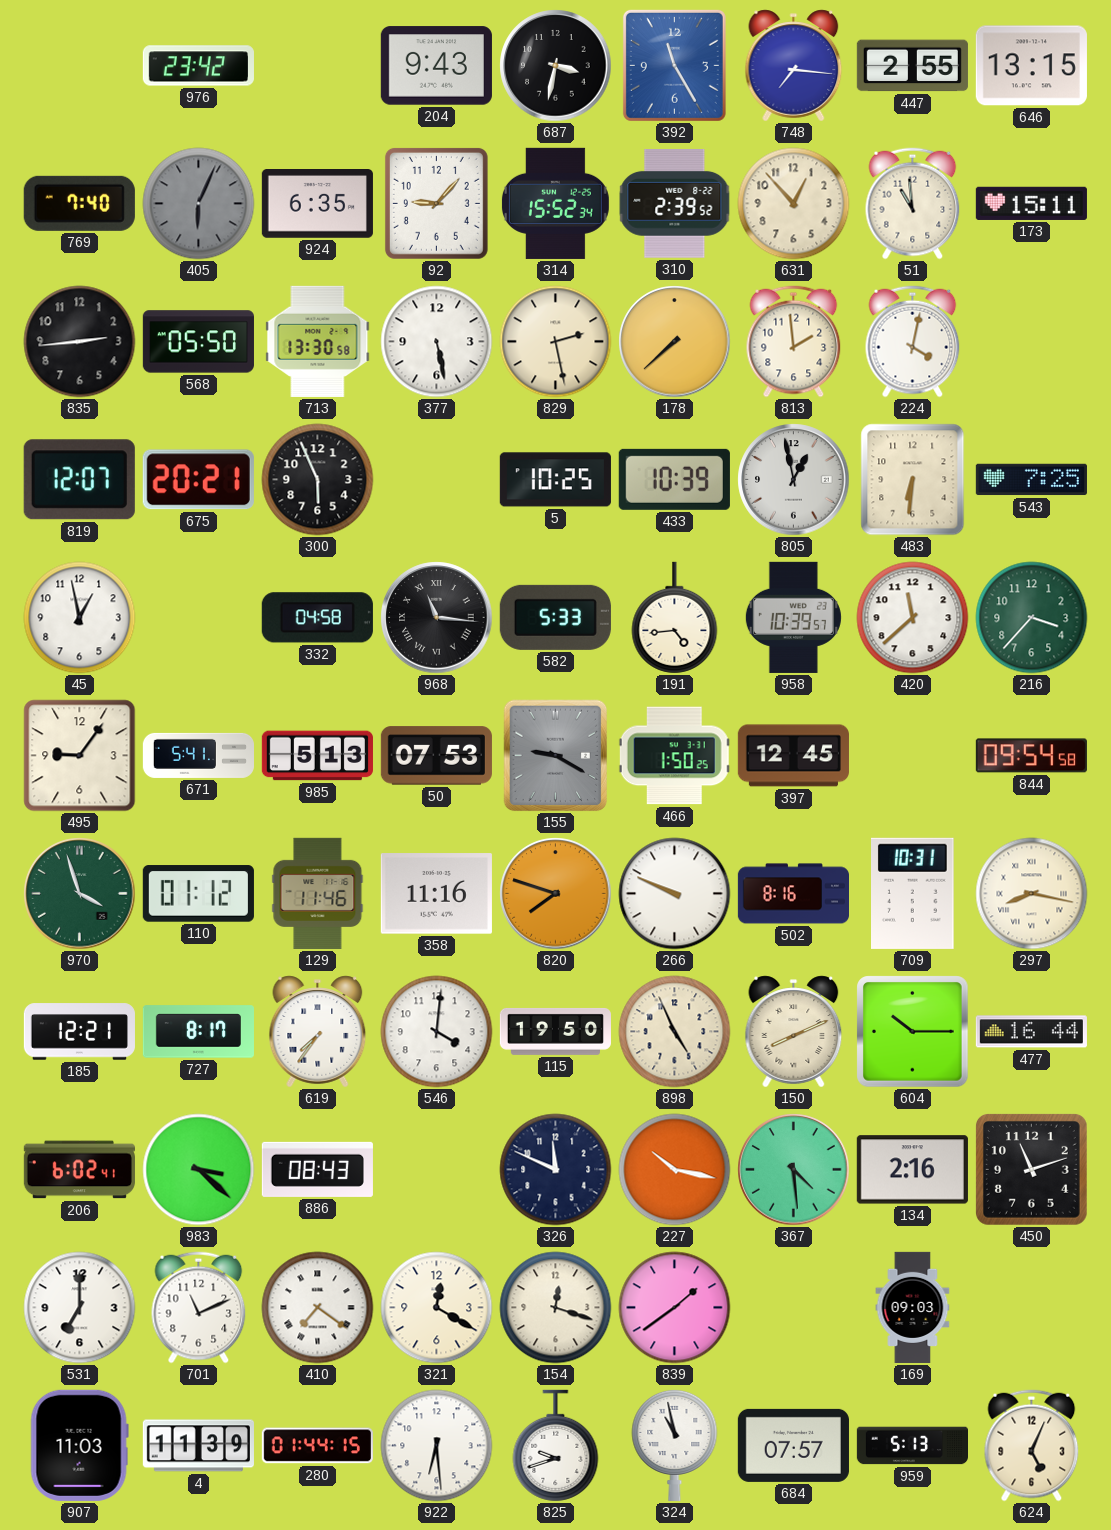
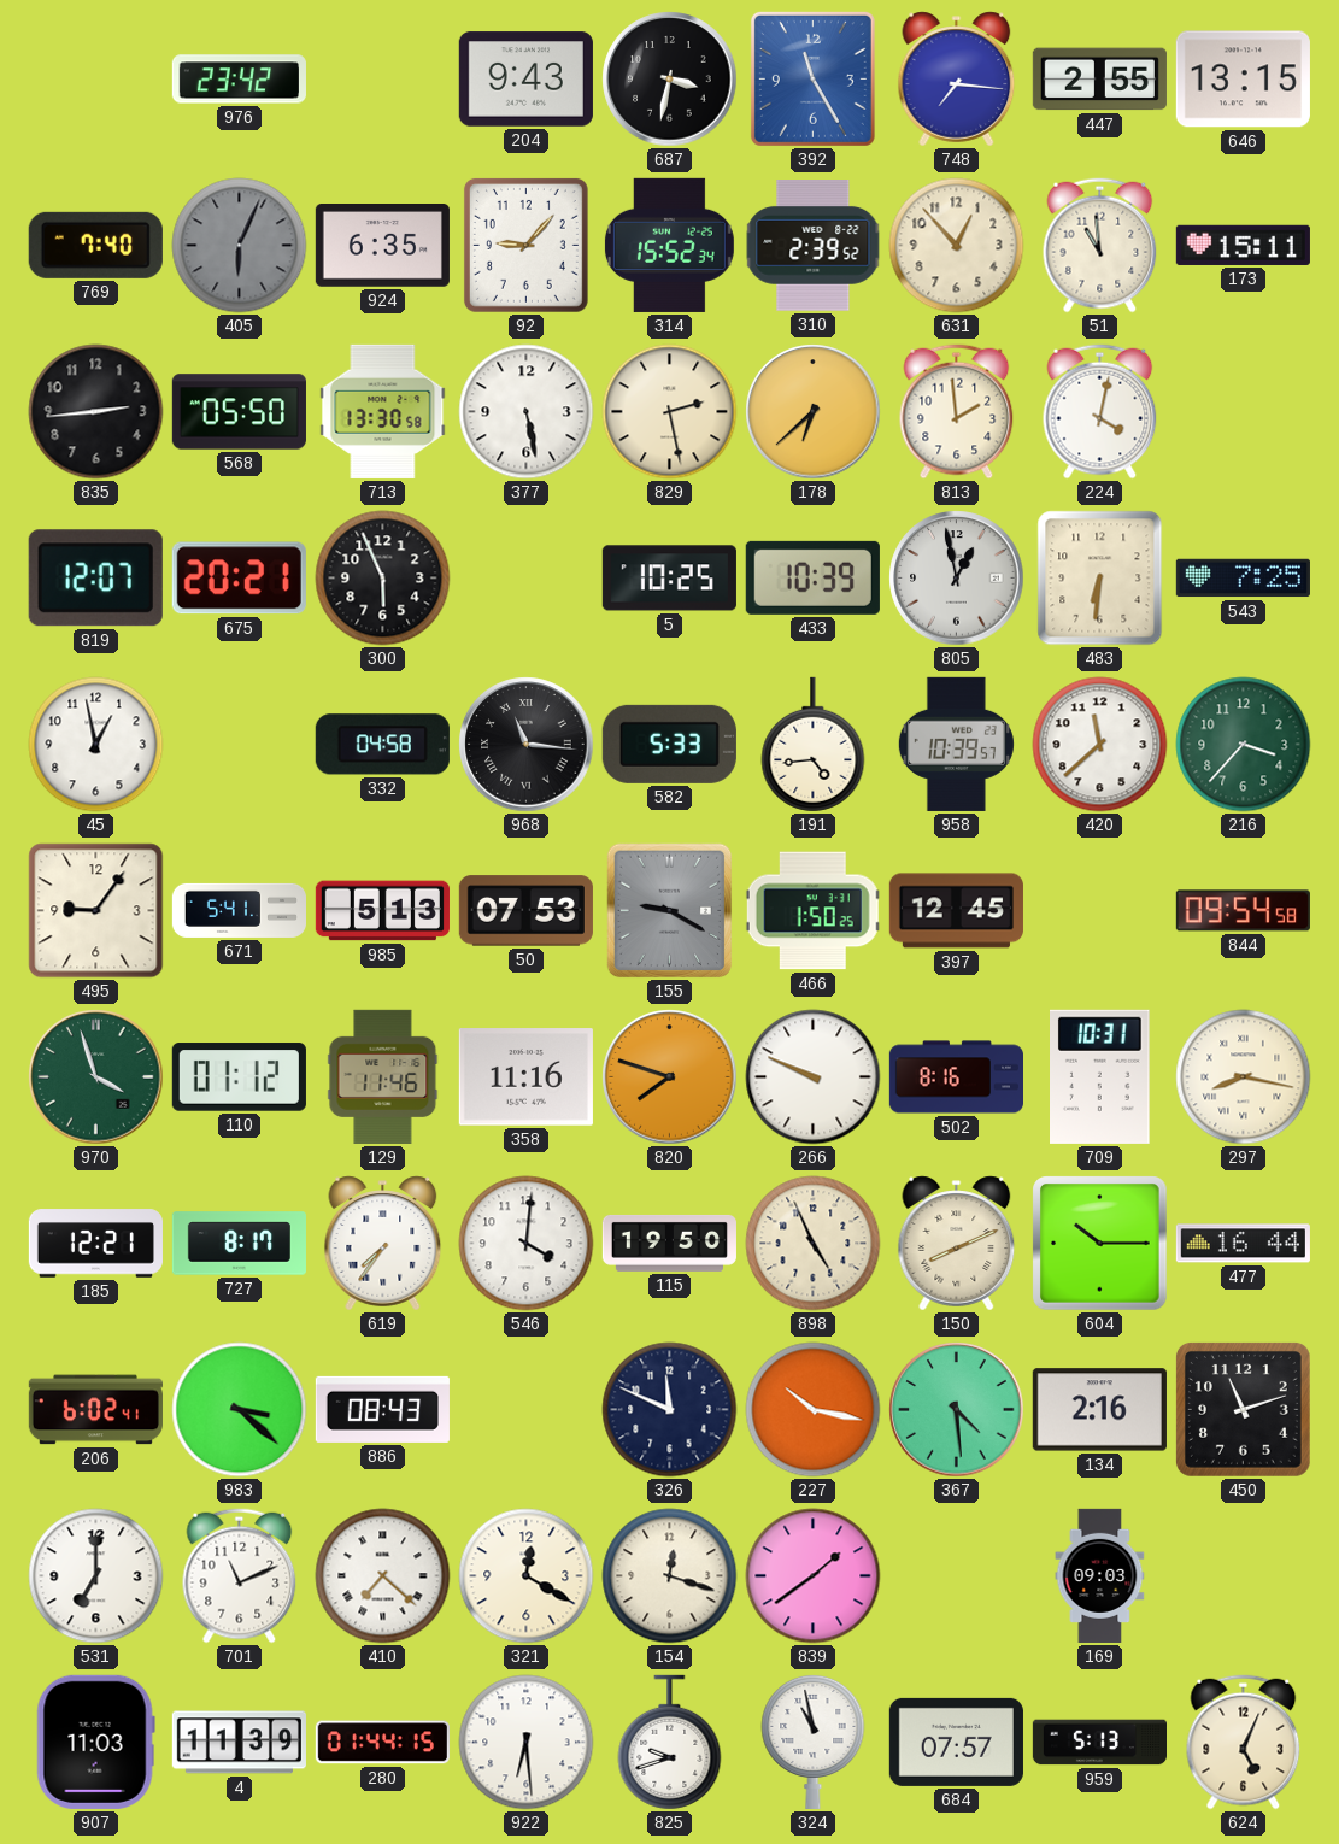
178: 7:38 -> 6:38 (814, 412)
410: 7:21 -> 7:22 (383, 1576)
